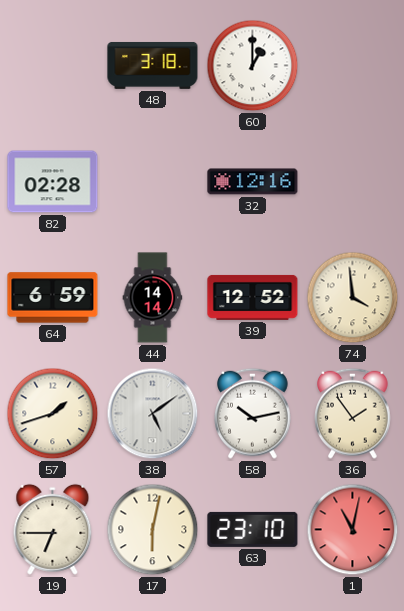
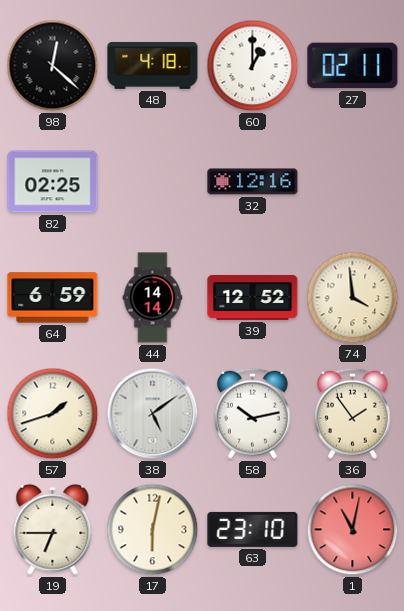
98: none -> 12:22 (53, 66)
48: 3:18 -> 4:18 (153, 65)
27: none -> 02:11 (353, 66)
82: 02:28 -> 02:25 (53, 182)
